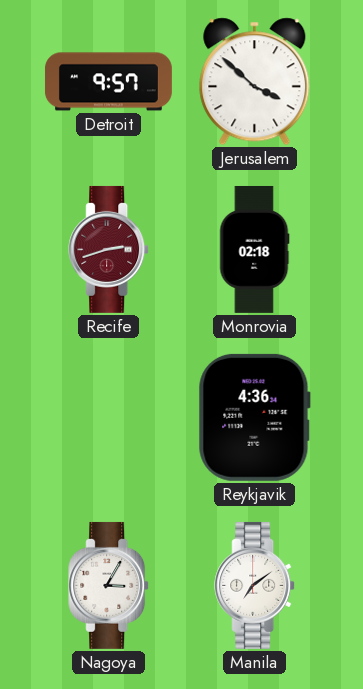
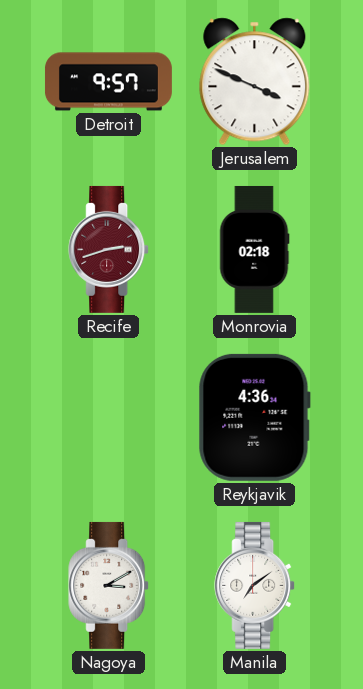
Jerusalem: 3:52 -> 3:49 (255, 82)
Nagoya: 3:05 -> 3:10 (109, 585)
